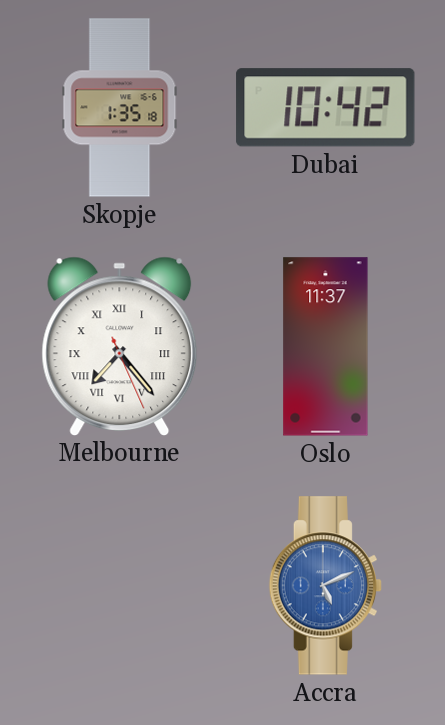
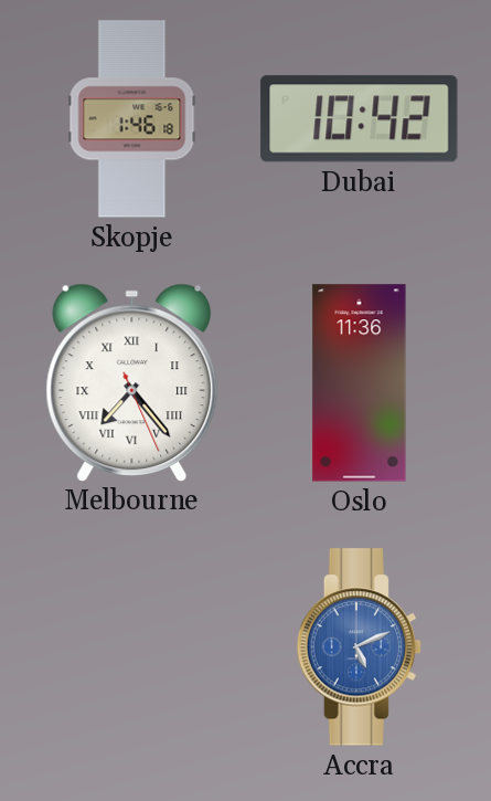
Skopje: 1:35 -> 1:46 (132, 119)
Oslo: 11:37 -> 11:36 (360, 383)
